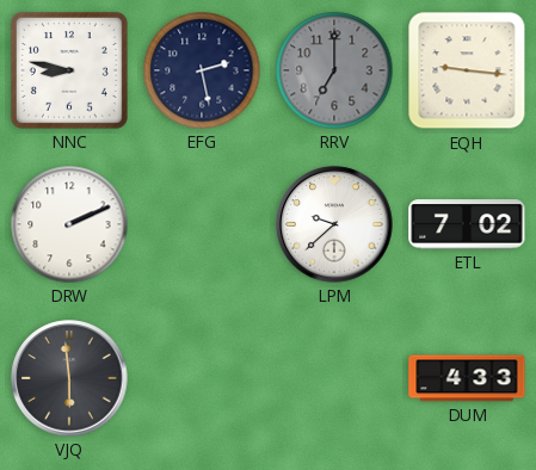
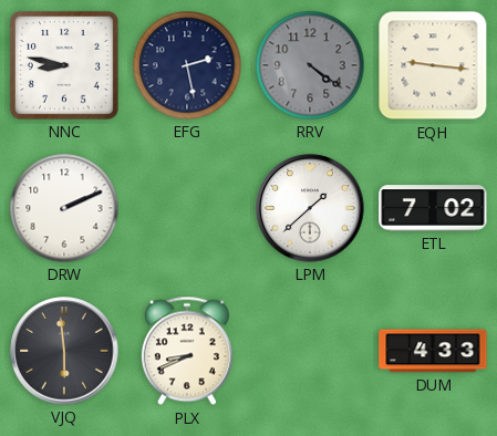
RRV: 7:00 -> 4:21 (310, 65)
LPM: 9:38 -> 1:38 (310, 208)
PLX: none -> 8:41 (187, 351)
